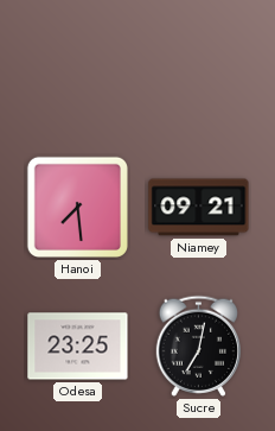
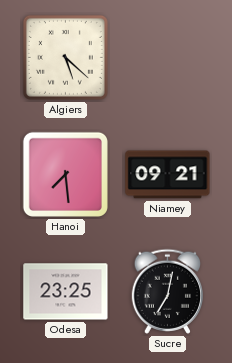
Algiers: none -> 5:22 (65, 57)
